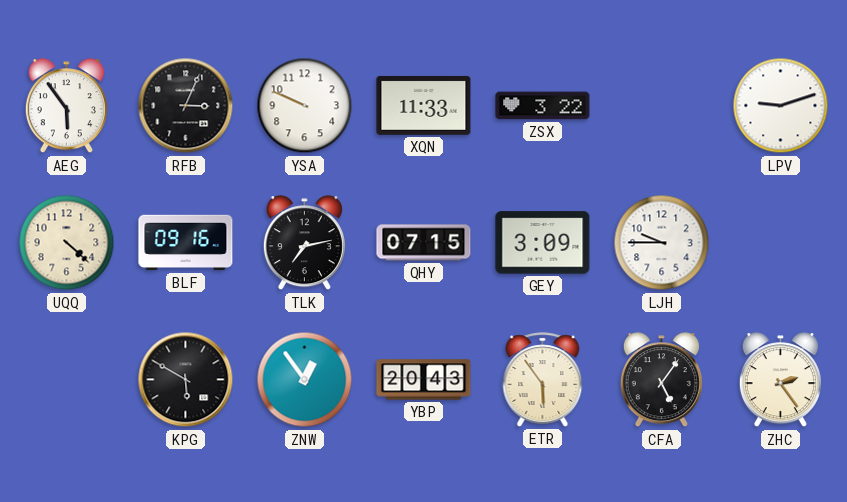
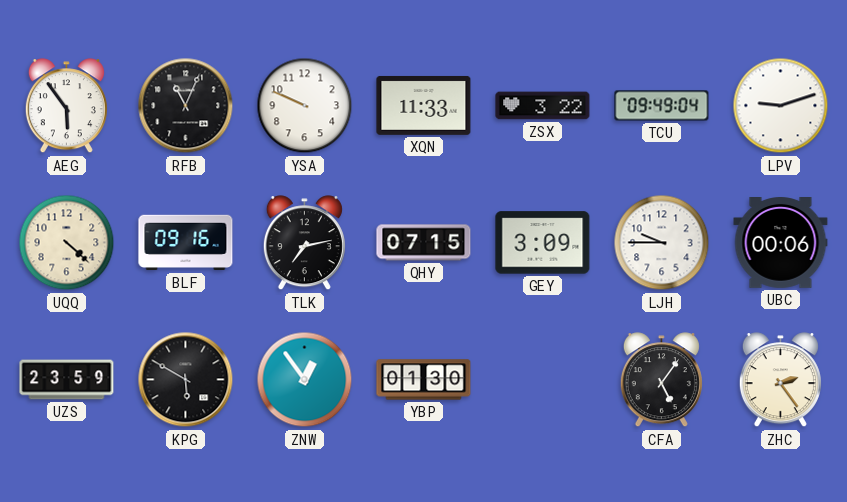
RFB: 3:04 -> 11:04 (186, 106)
TCU: none -> 09:49 (662, 106)
UBC: none -> 00:06 (781, 243)
UZS: none -> 23:59 (67, 380)
YBP: 20:43 -> 01:30 (424, 380)
ETR: 5:54 -> none (543, 380)
